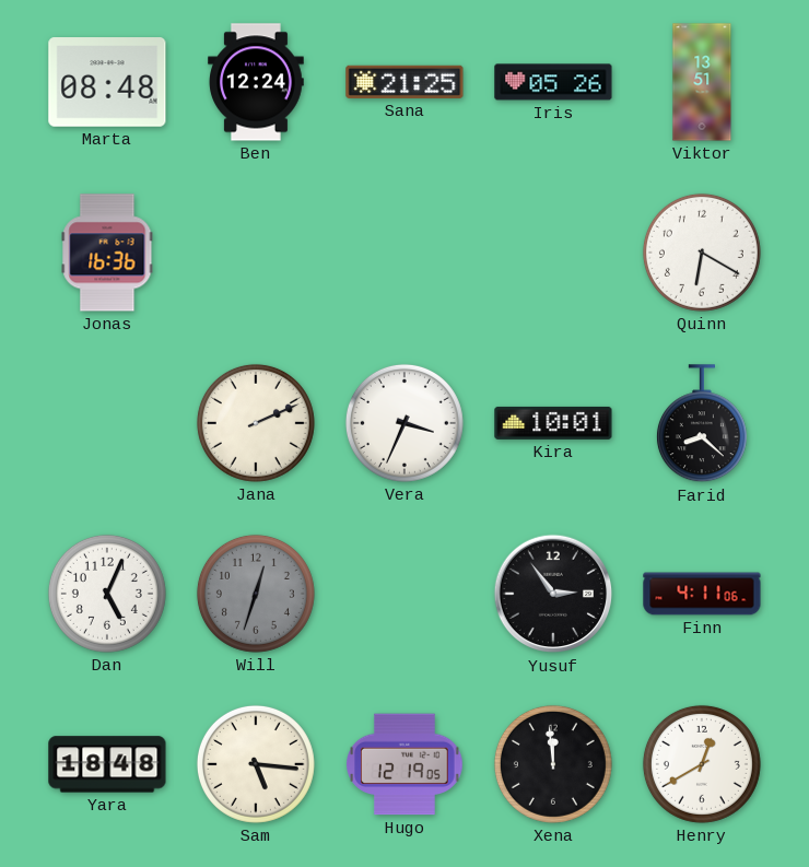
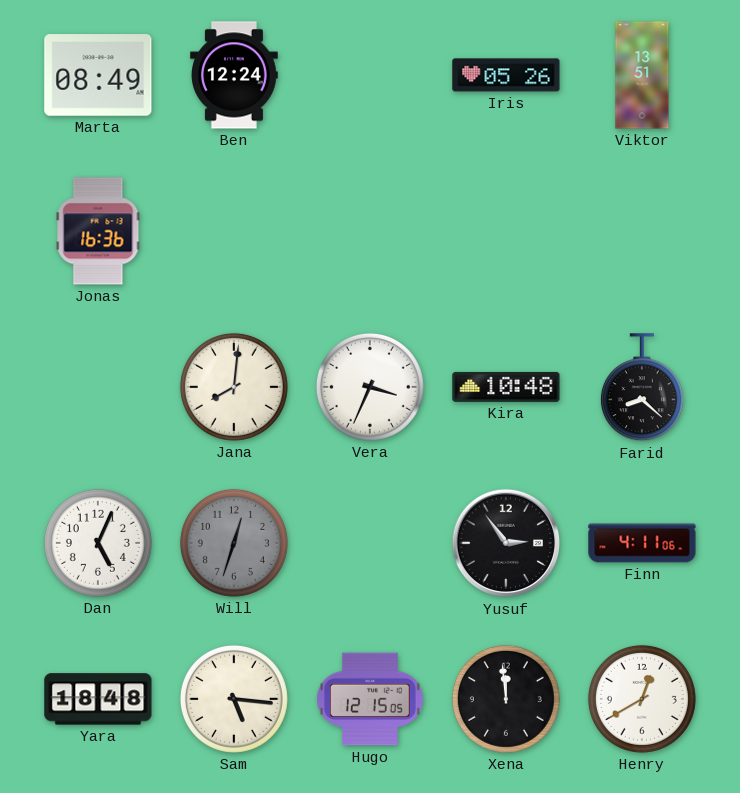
Marta: 08:48 -> 08:49 (98, 75)
Sana: 21:25 -> none (404, 82)
Quinn: 6:20 -> none (702, 253)
Jana: 2:11 -> 8:01 (234, 387)
Kira: 10:01 -> 10:48 (506, 387)
Hugo: 12:19 -> 12:15 (370, 699)
